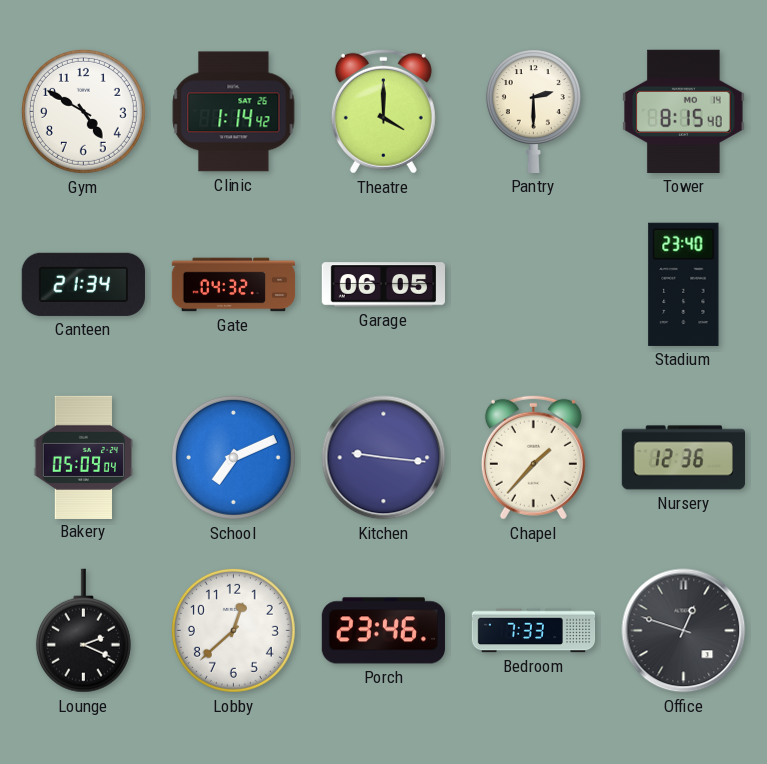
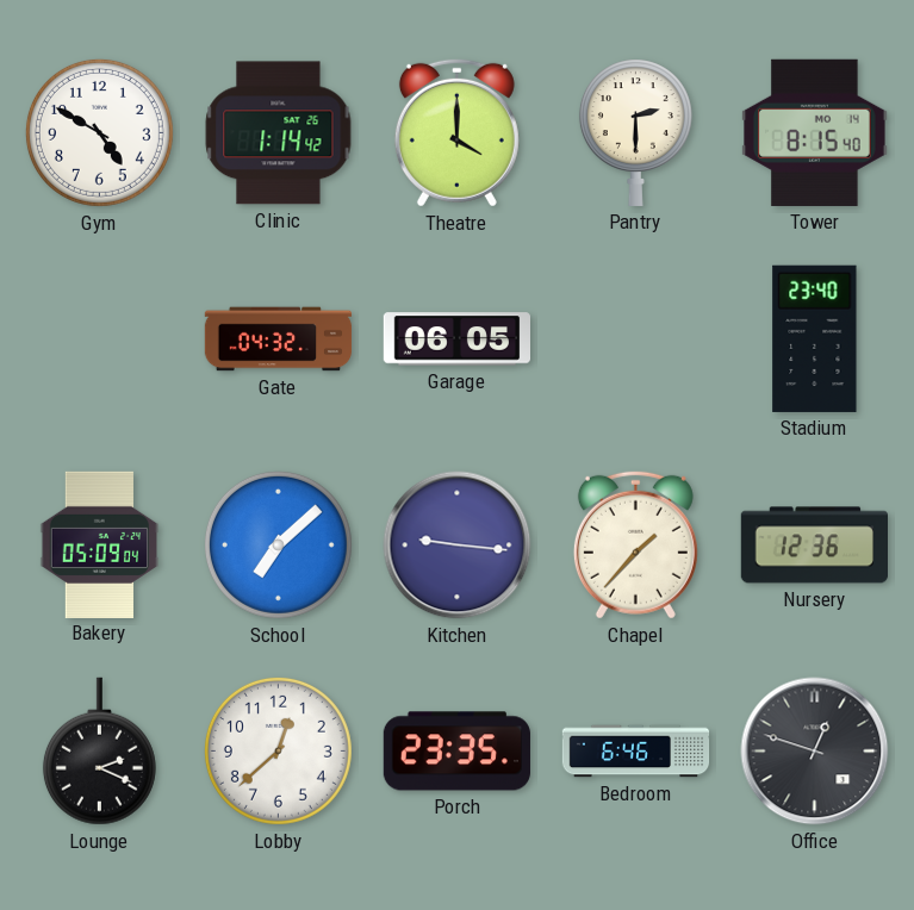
Canteen: 21:34 -> none (83, 284)
School: 7:11 -> 7:08 (278, 544)
Porch: 23:46 -> 23:35 (456, 752)
Bedroom: 7:33 -> 6:46 (636, 752)
